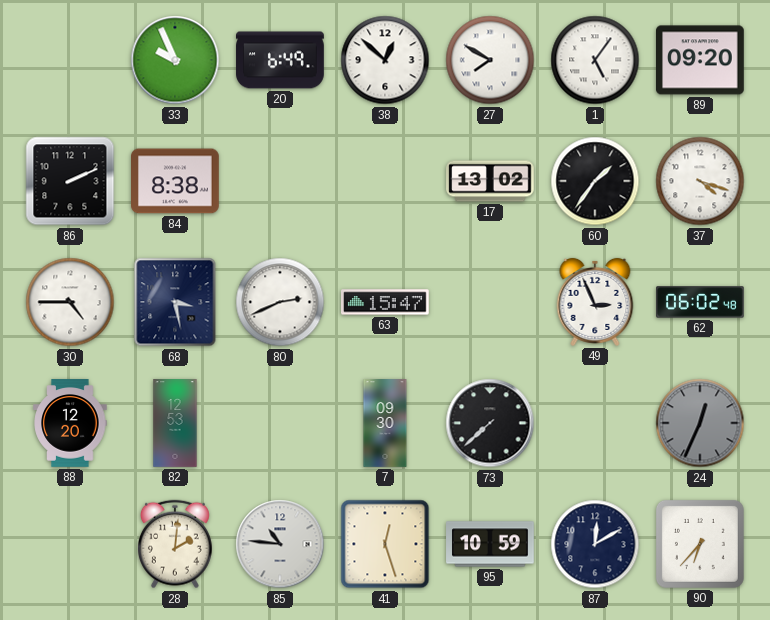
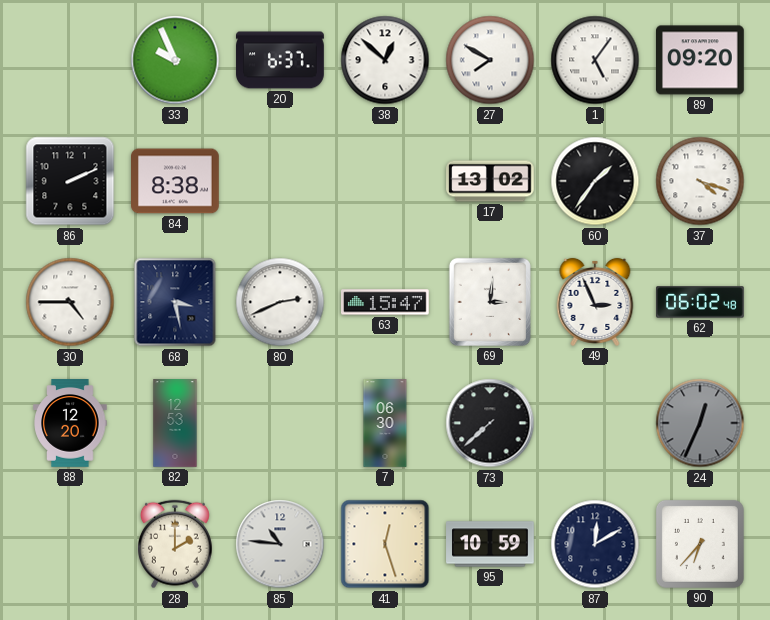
20: 6:49 -> 6:37 (280, 60)
69: none -> 3:01 (490, 302)
7: 09:30 -> 06:30 (385, 423)
28: 2:01 -> 2:00 (175, 544)
